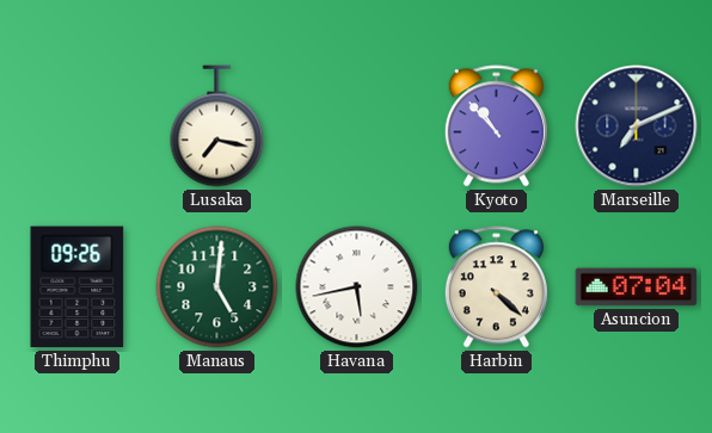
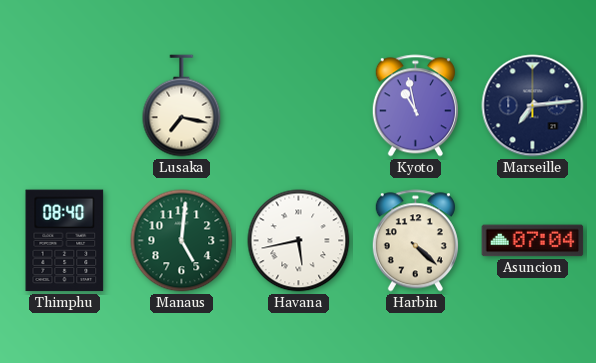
Kyoto: 10:53 -> 10:58 (415, 106)
Marseille: 7:11 -> 7:14 (533, 106)
Thimphu: 09:26 -> 08:40 (65, 241)
